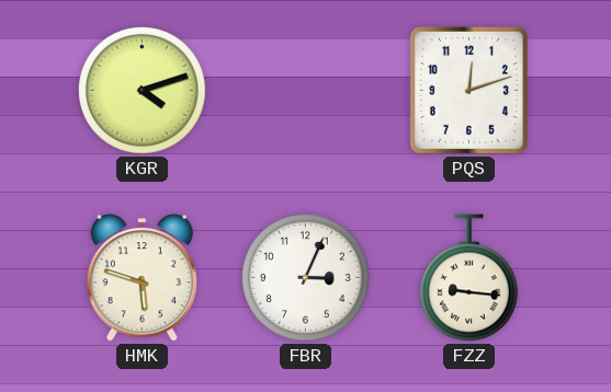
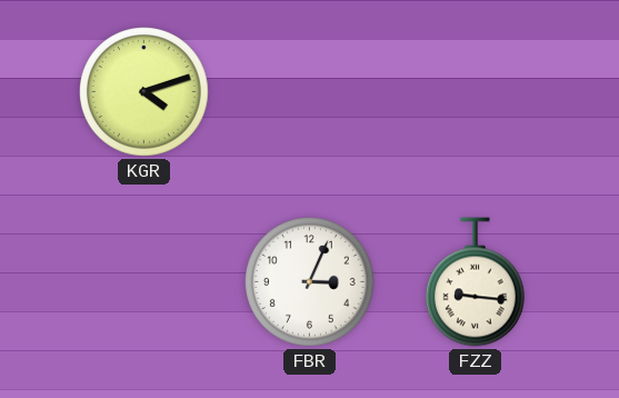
PQS: 12:12 -> none (468, 90)
HMK: 5:48 -> none (142, 278)
